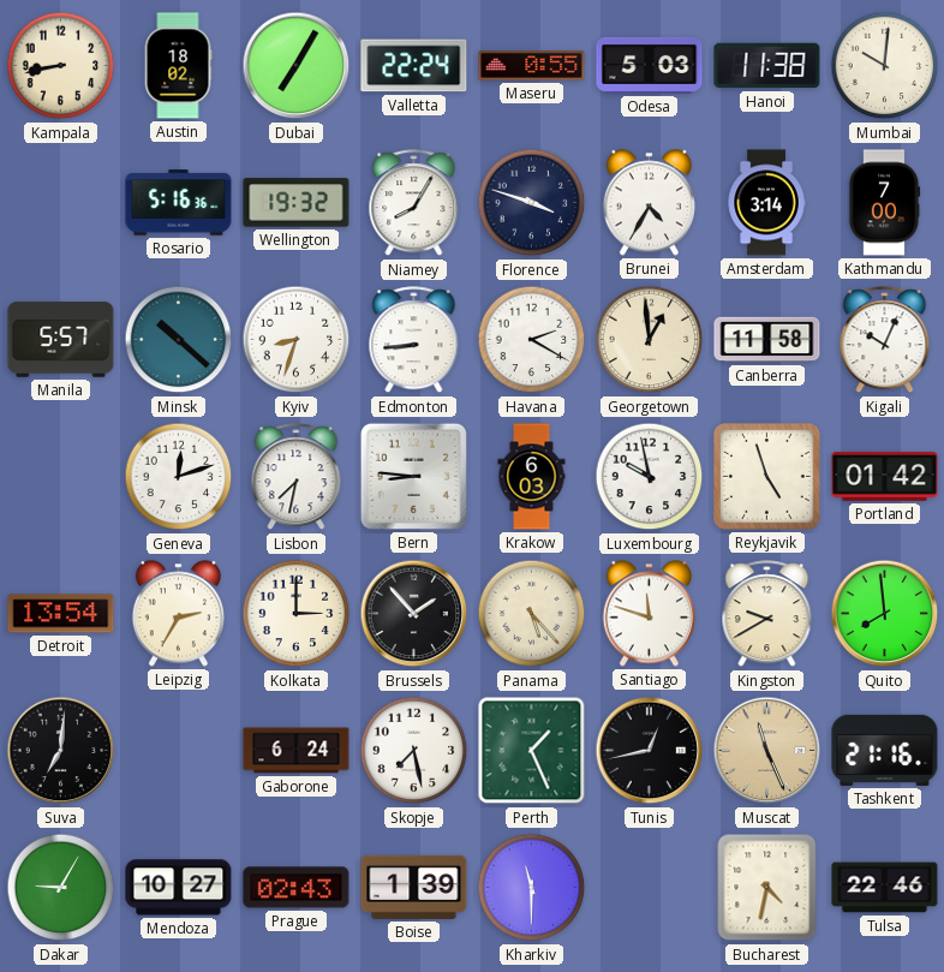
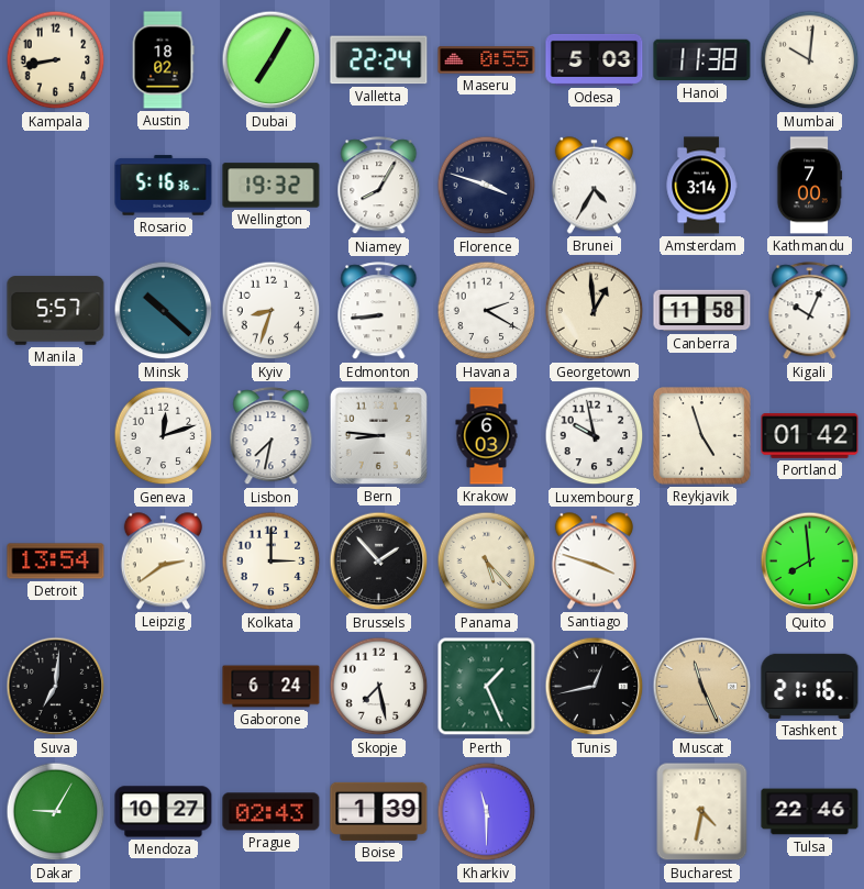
Leipzig: 2:35 -> 2:39 (163, 562)
Santiago: 11:48 -> 3:48 (594, 562)
Kingston: 9:40 -> none (767, 614)
